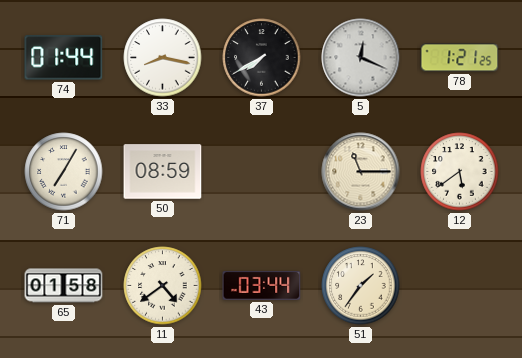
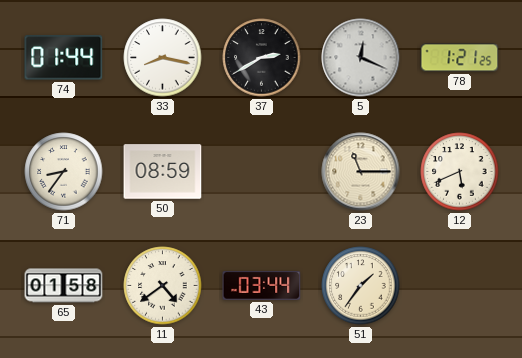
37: 7:40 -> 2:40 (262, 58)
71: 7:05 -> 8:36 (64, 172)
12: 5:39 -> 5:41 (460, 172)
